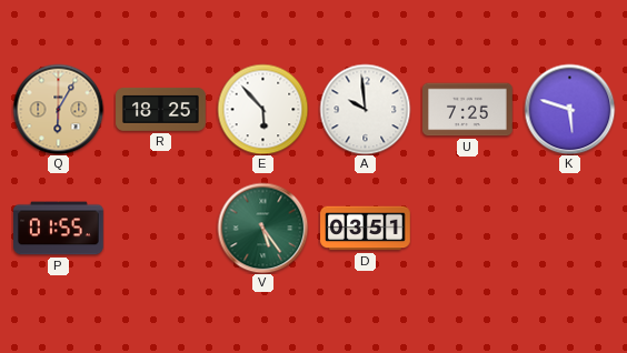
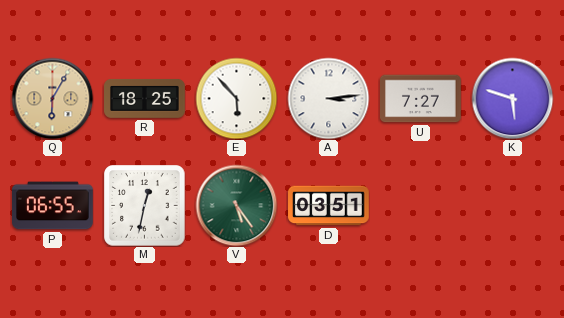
A: 9:59 -> 3:14 (328, 98)
U: 7:25 -> 7:27 (421, 99)
P: 01:55 -> 06:55 (53, 206)
M: none -> 12:32 (144, 205)
